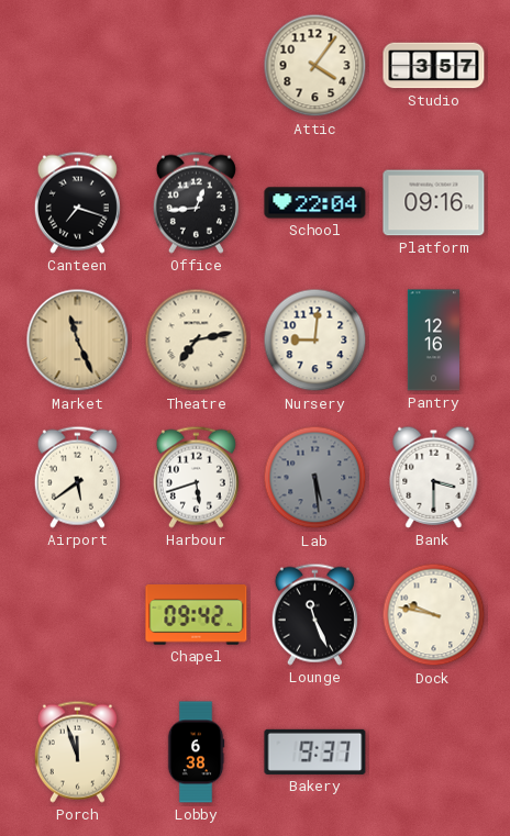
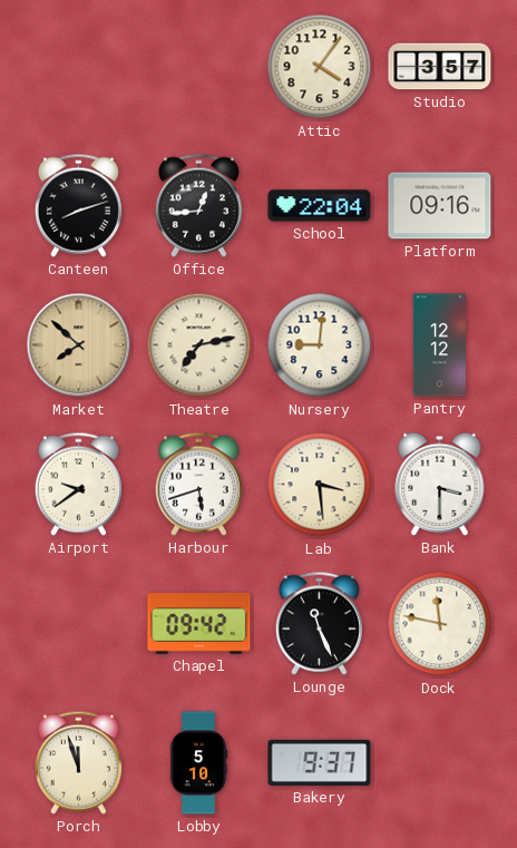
Canteen: 7:18 -> 8:12 (78, 205)
Market: 11:26 -> 7:52 (79, 345)
Pantry: 12:16 -> 12:12 (439, 345)
Airport: 5:39 -> 9:39 (78, 484)
Lab: 5:29 -> 3:29 (320, 485)
Lab dial: grey -> cream (320, 485)
Dock: 9:47 -> 11:47 (440, 624)
Lobby: 6:38 -> 5:10 (198, 763)
